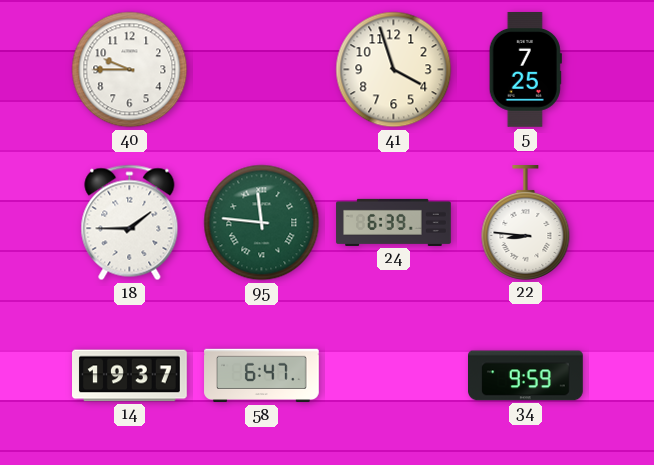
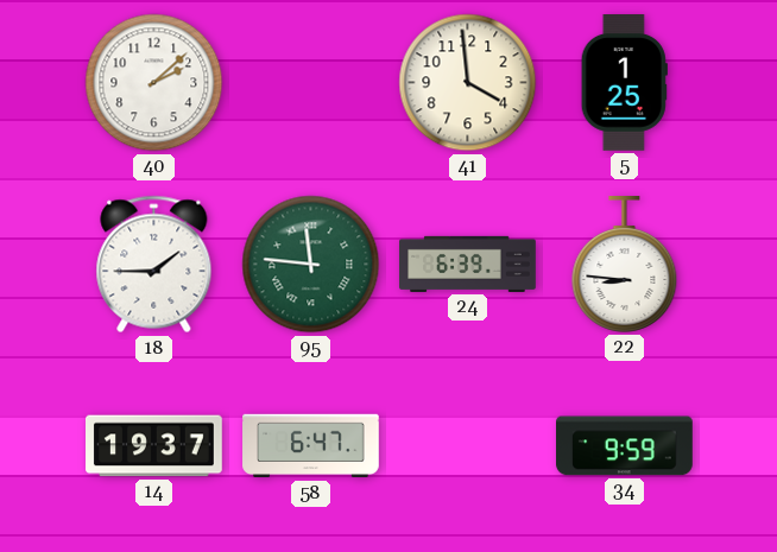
40: 9:45 -> 2:08 (154, 83)
41: 3:57 -> 3:59 (468, 83)
5: 7:25 -> 1:25 (624, 83)
